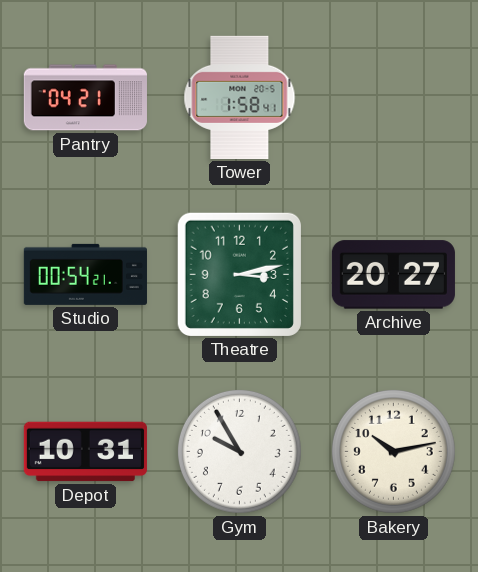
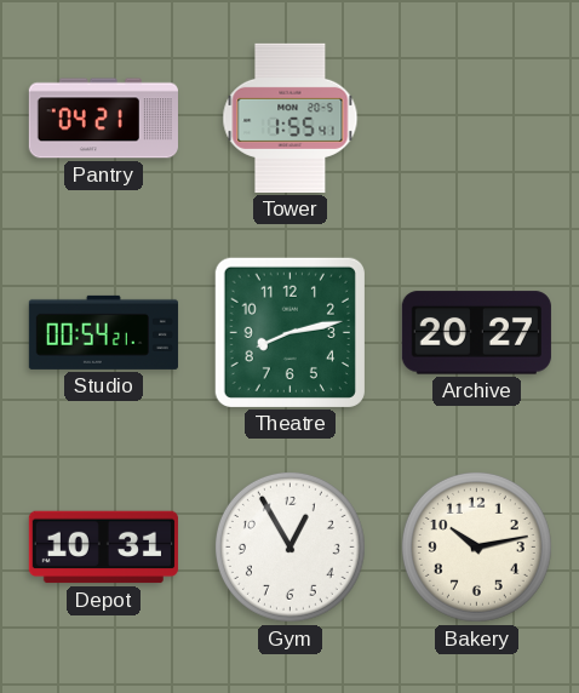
Tower: 1:58 -> 1:55 (291, 118)
Theatre: 3:13 -> 8:13 (289, 332)
Gym: 9:55 -> 12:55 (289, 546)
